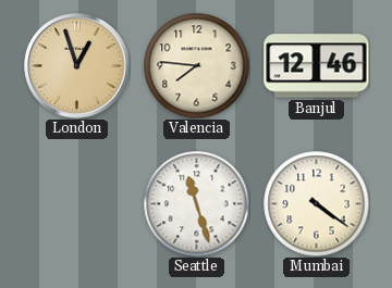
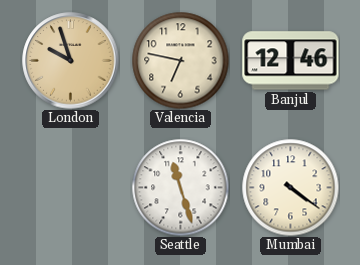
London: 12:57 -> 9:57 (71, 61)
Valencia: 7:46 -> 6:47 (180, 60)
